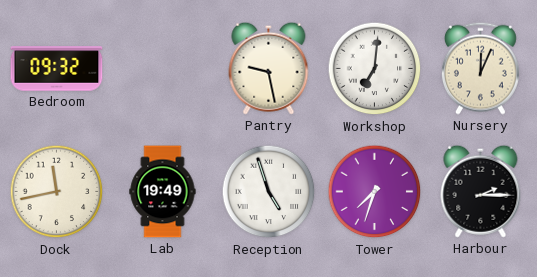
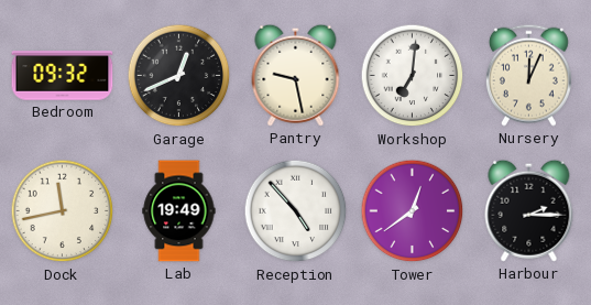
Garage: none -> 12:41 (179, 76)
Reception: 4:57 -> 4:53 (296, 211)
Tower: 7:33 -> 12:39 (413, 211)
